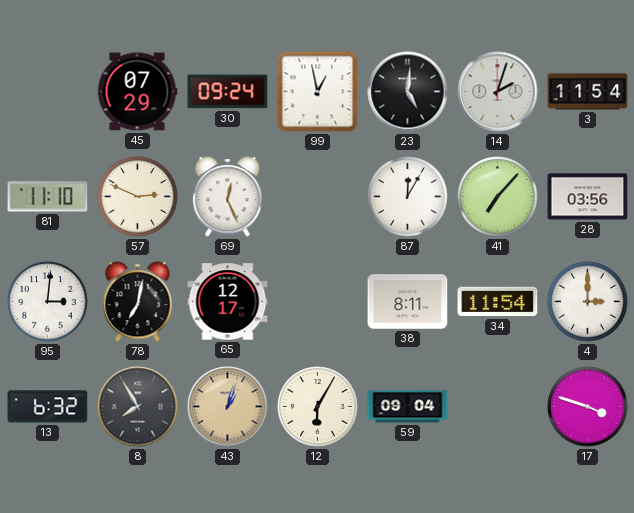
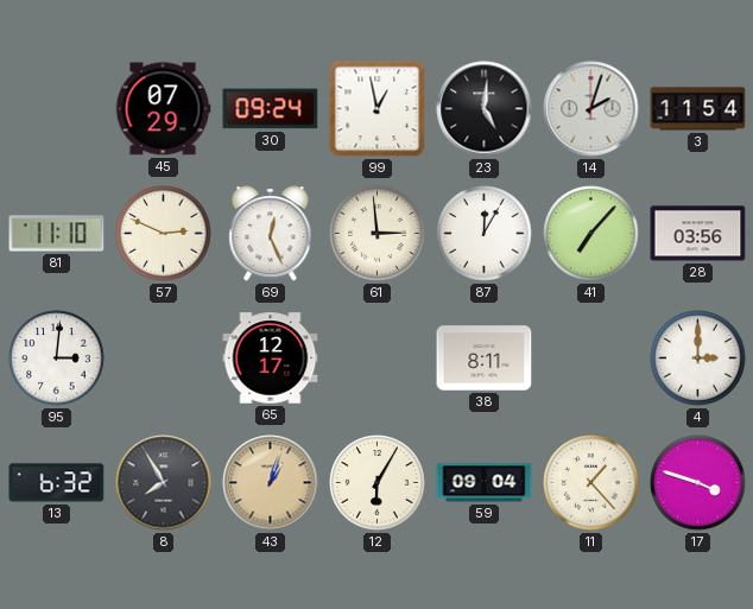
61: none -> 2:59 (378, 234)
78: 7:02 -> none (138, 302)
34: 11:54 -> none (498, 302)
11: none -> 1:23 (591, 483)
